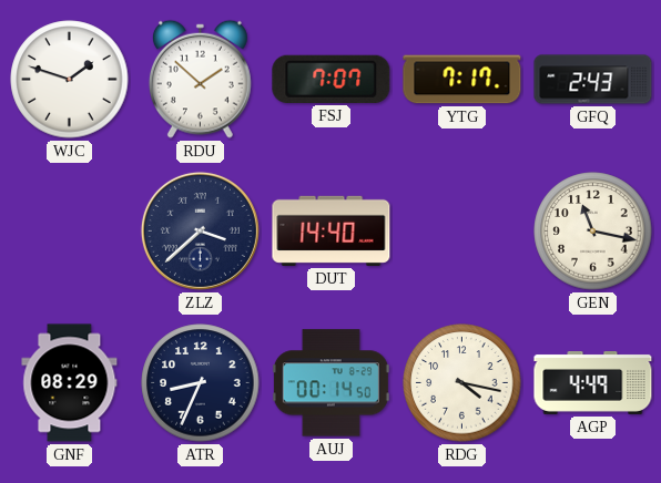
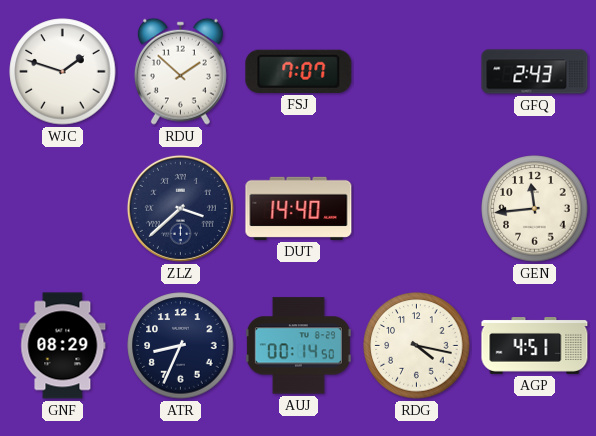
YTG: 7:17 -> none (462, 80)
GEN: 11:17 -> 11:44 (535, 209)
AGP: 4:49 -> 4:51 (535, 346)
